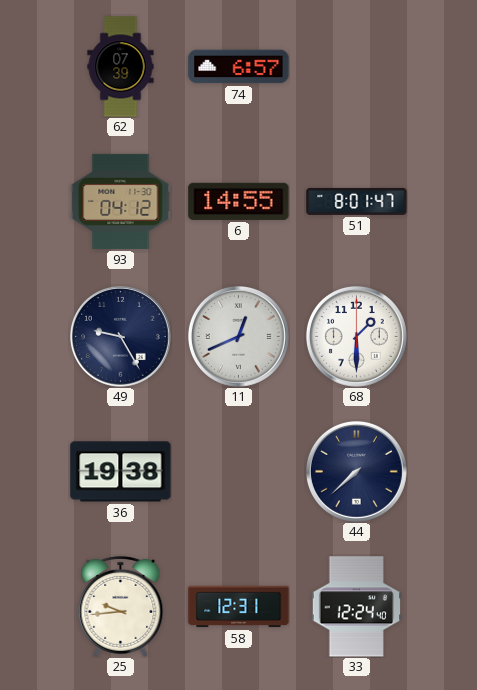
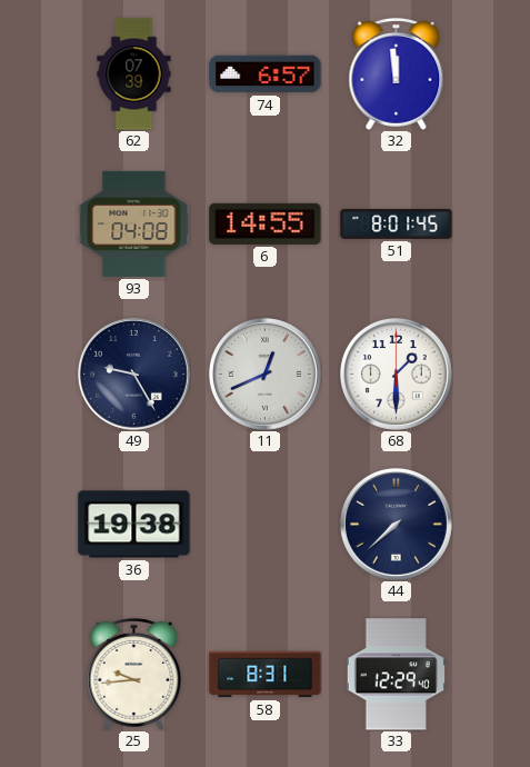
32: none -> 11:59 (397, 73)
93: 04:12 -> 04:08 (134, 223)
51: 8:01:47 -> 8:01:45 (397, 223)
58: 12:31 -> 8:31 (266, 675)
33: 12:24 -> 12:29 (396, 675)
